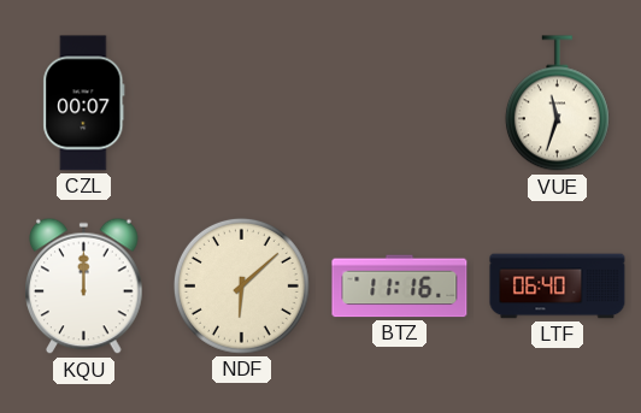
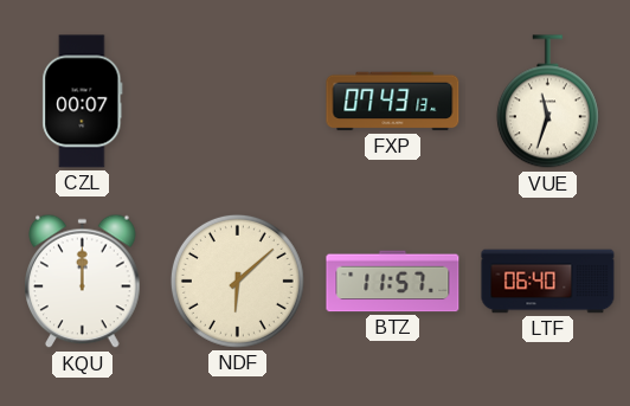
FXP: none -> 07:43 (393, 102)
BTZ: 11:16 -> 11:57 (393, 282)
